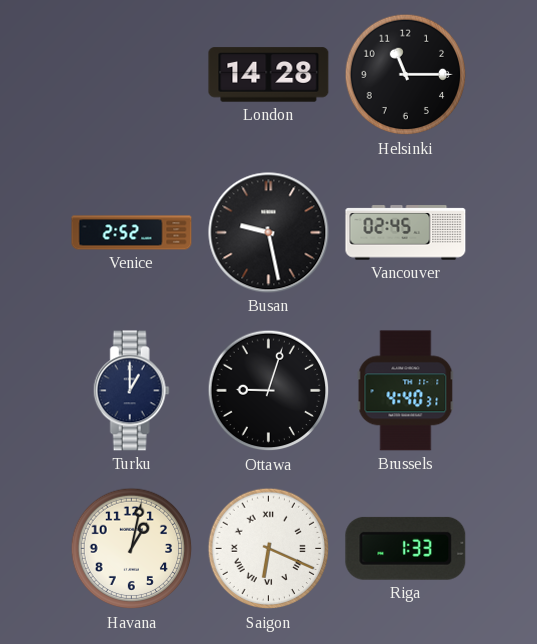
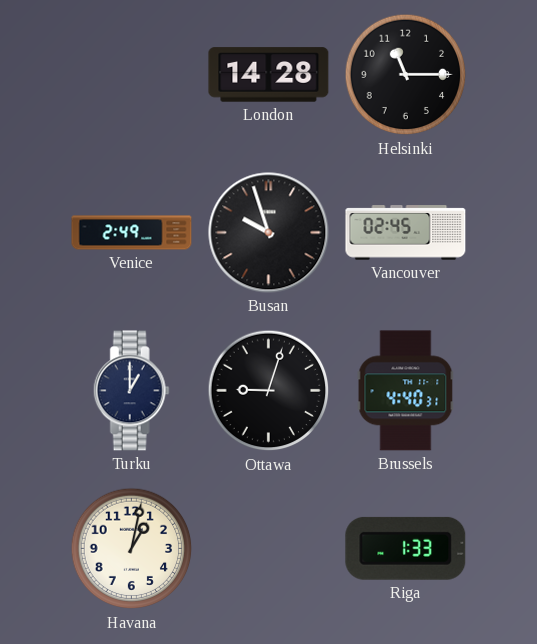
Venice: 2:52 -> 2:49 (132, 233)
Busan: 9:28 -> 9:57 (269, 233)
Saigon: 6:19 -> none (269, 549)
